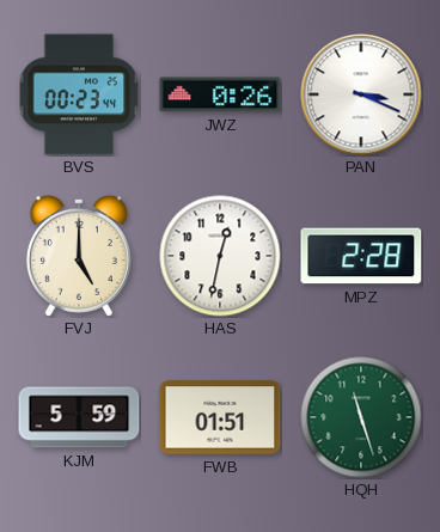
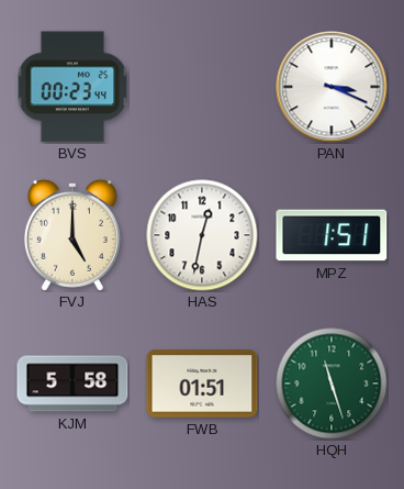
JWZ: 0:26 -> none (220, 94)
MPZ: 2:28 -> 1:51 (332, 235)
KJM: 5:59 -> 5:58 (72, 384)
